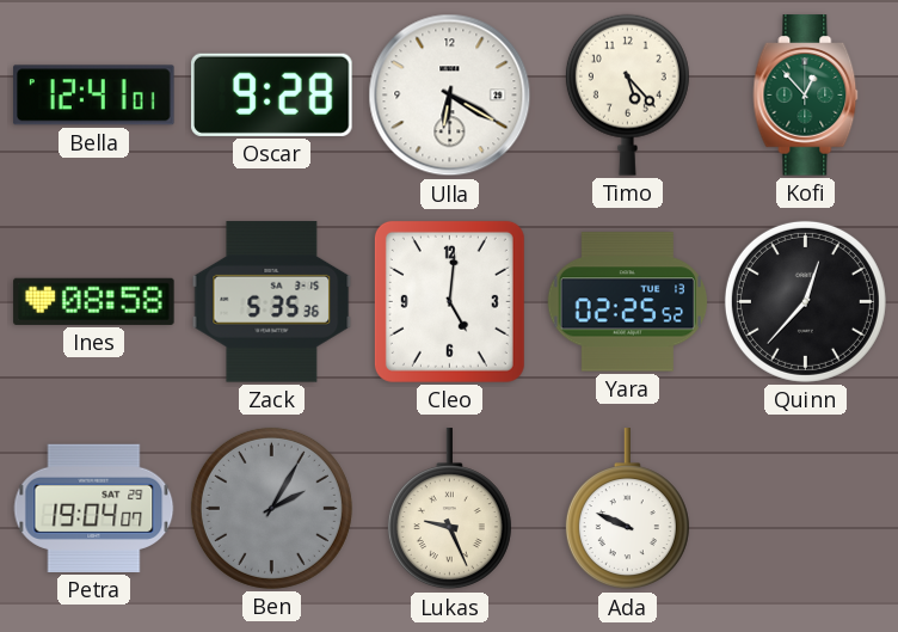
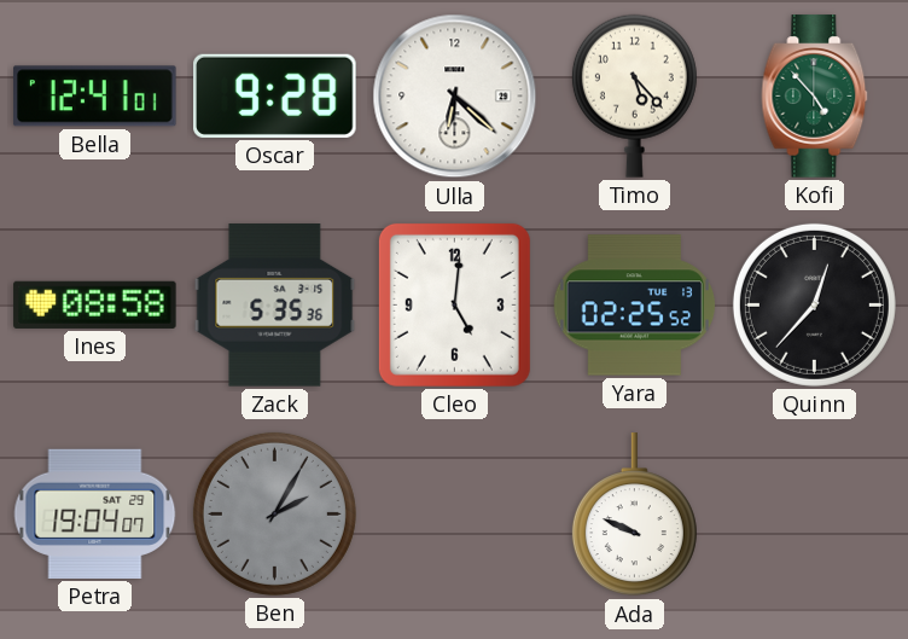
Ulla: 6:20 -> 6:22 (455, 97)
Kofi: 12:53 -> 4:53 (815, 97)
Lukas: 9:26 -> none (449, 509)
